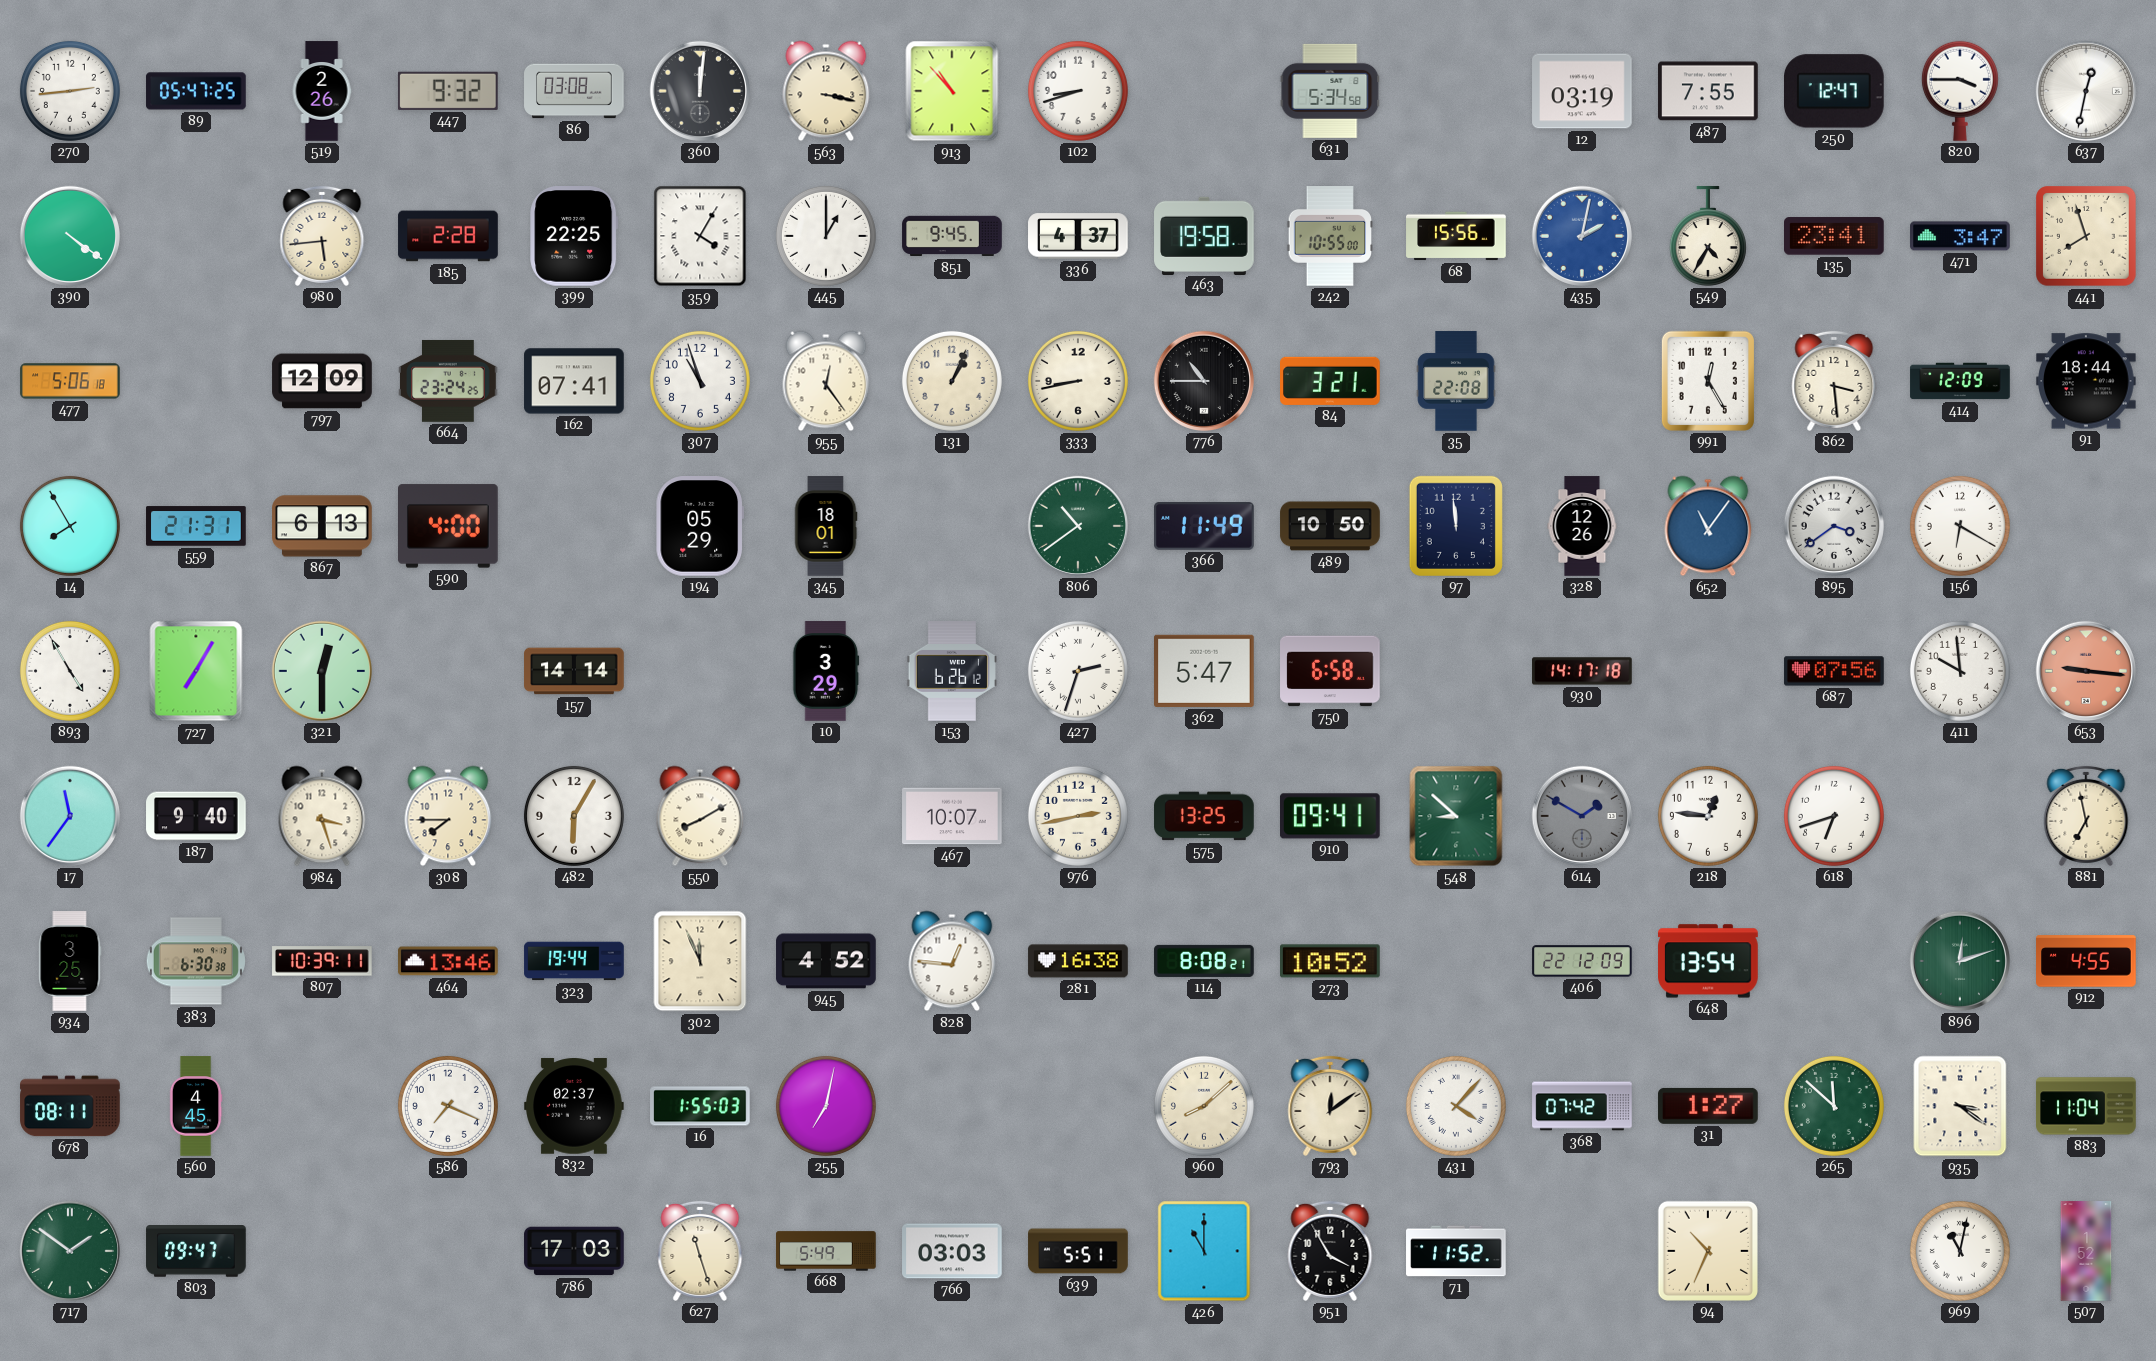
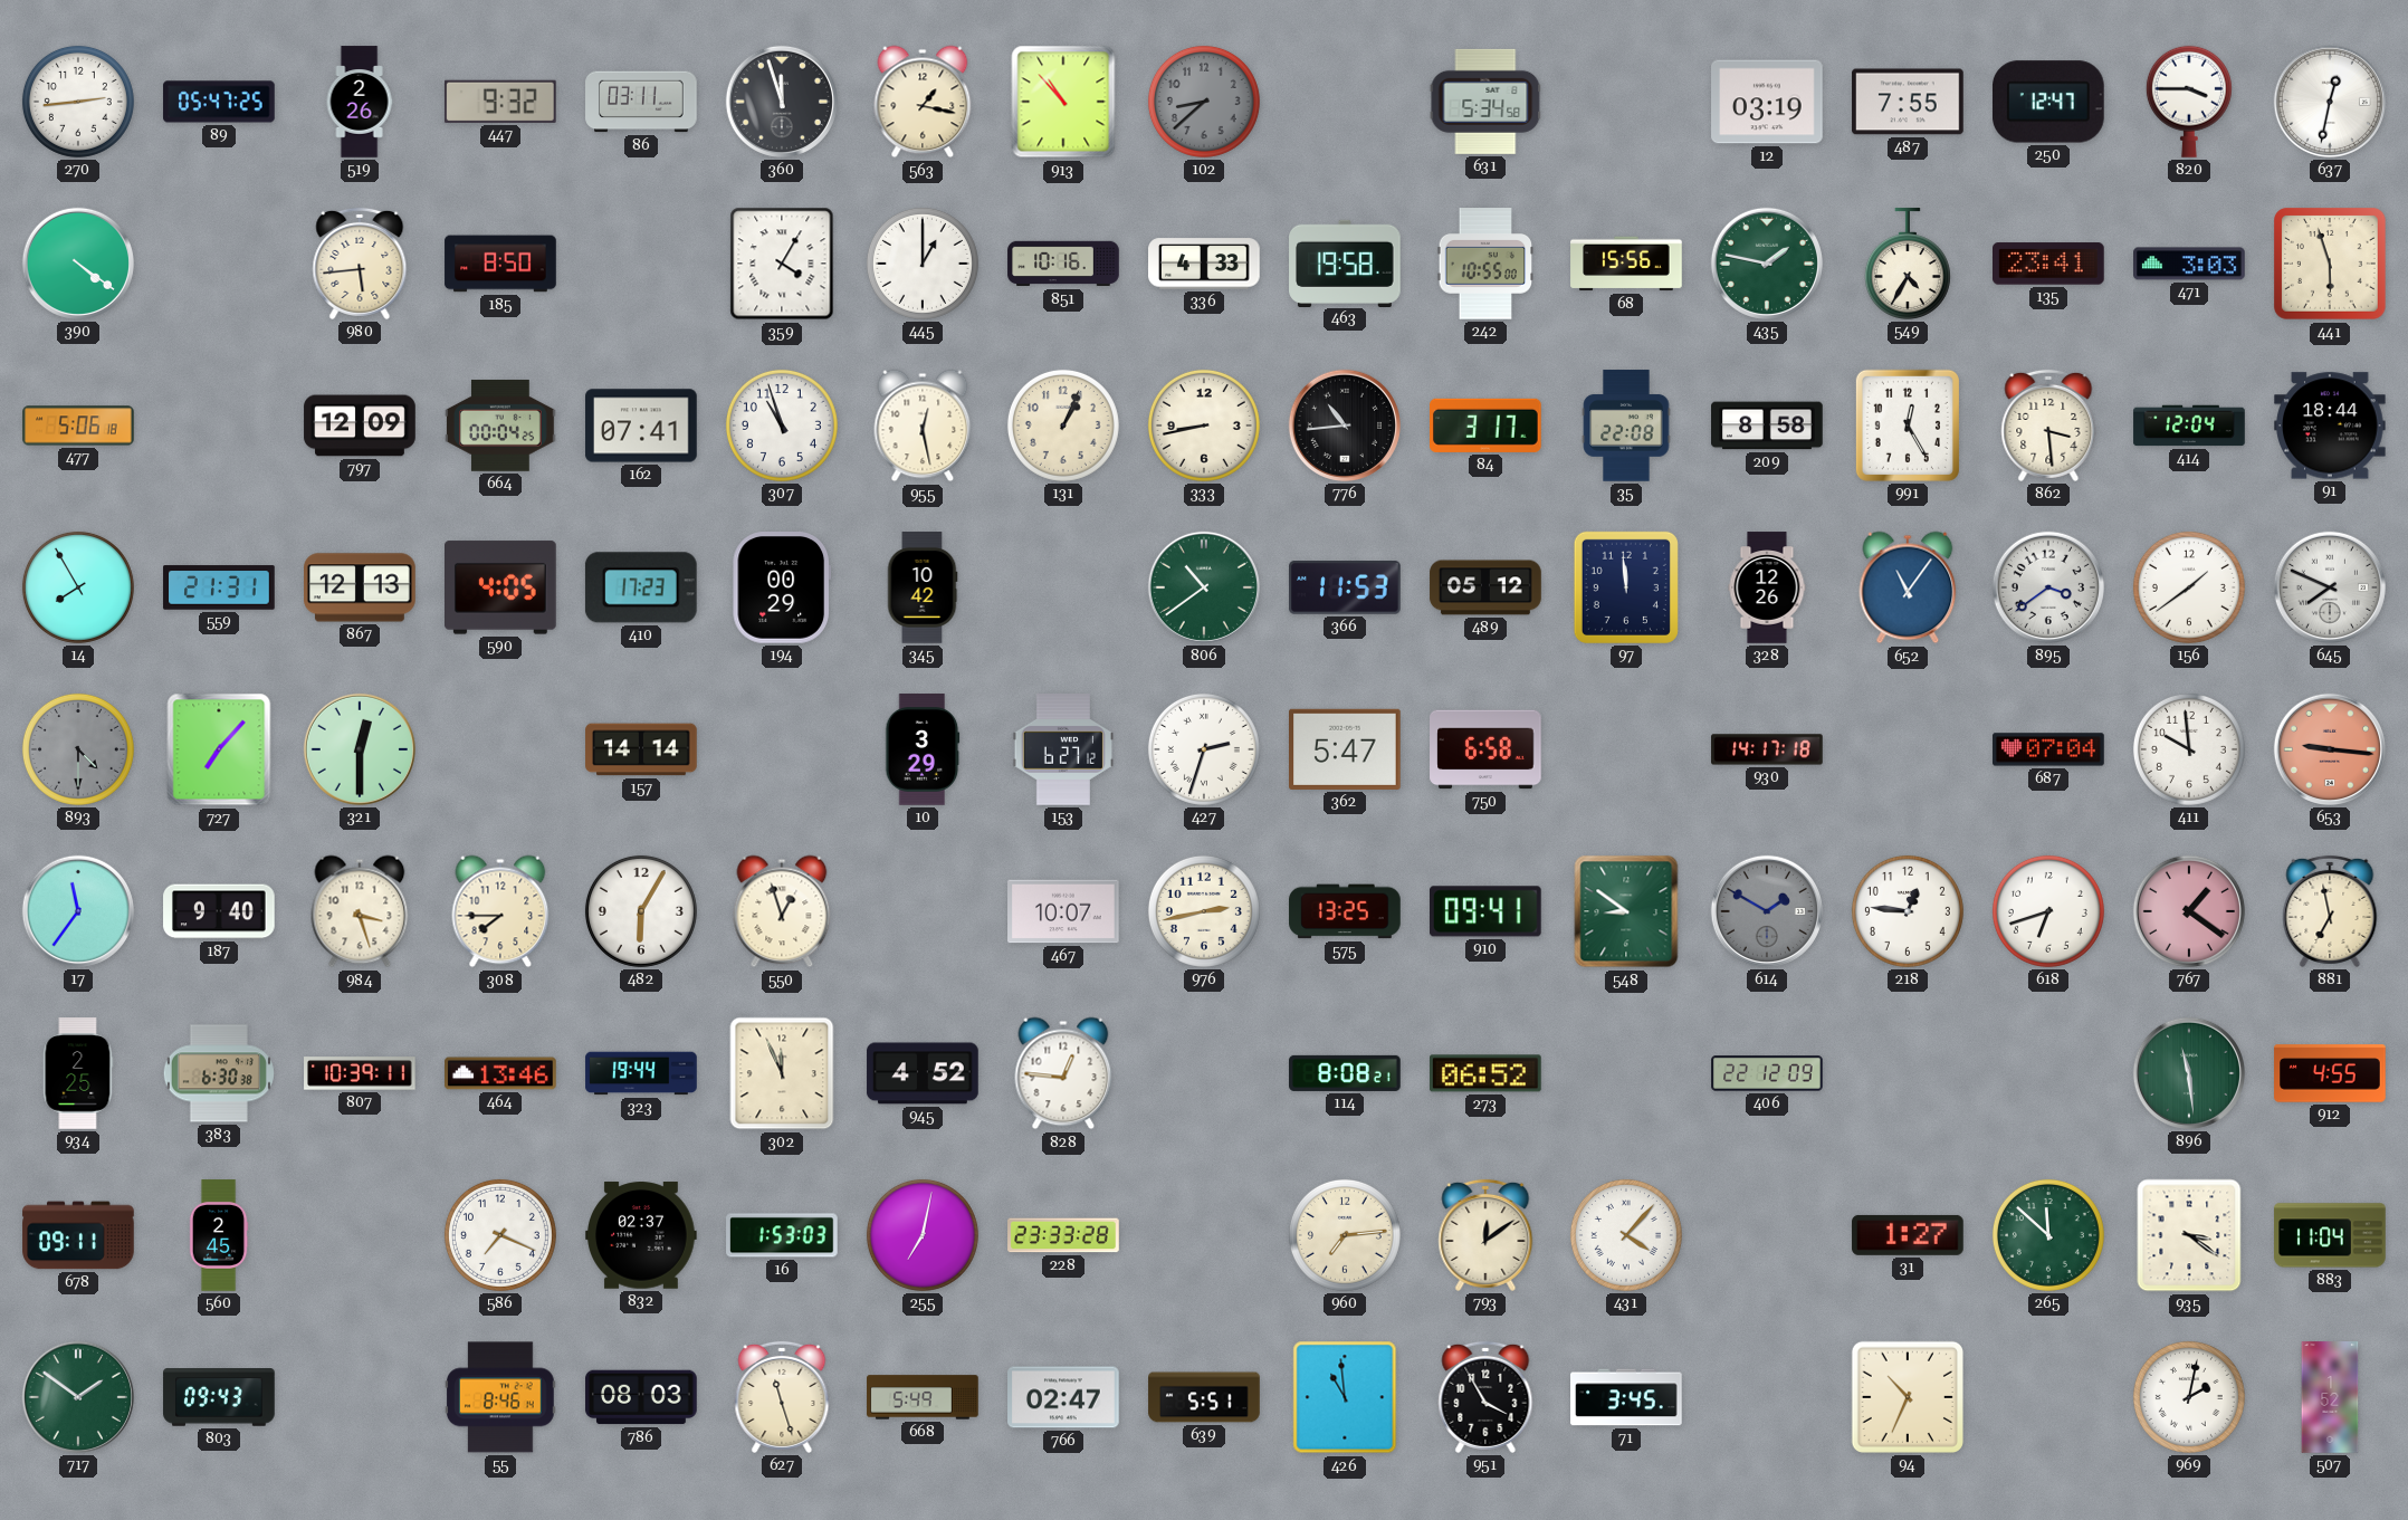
86: 03:08 -> 03:11 (641, 102)
360: 12:01 -> 11:57 (782, 102)
563: 3:17 -> 1:17 (923, 102)
102: 8:42 -> 8:38 (1204, 102)
102 dial: white -> grey (1204, 102)
185: 2:28 -> 8:50 (500, 264)
399: 22:25 -> none (574, 237)
851: 9:45 -> 10:16 (1063, 264)
336: 4:37 -> 4:33 (1204, 264)
435: 2:02 -> 1:47 (1767, 264)
435 dial: blue -> green (1767, 264)
471: 3:47 -> 3:03 (2189, 264)
441: 7:57 -> 5:57 (2330, 264)
664: 23:24 -> 00:04 (500, 426)
955: 12:24 -> 12:28 (923, 426)
776: 10:45 -> 10:44 (1345, 426)
84: 3:21 -> 3:17 (1487, 426)
209: none -> 8:58 (1767, 426)
414: 12:09 -> 12:04 (2189, 426)
867: 6:13 -> 12:13 (360, 587)
590: 4:00 -> 4:05 (501, 587)
410: none -> 17:23 (641, 587)
194: 05:29 -> 00:29 (781, 589)
345: 18:01 -> 10:42 (923, 587)
366: 11:49 -> 11:53 (1345, 587)
489: 10:50 -> 05:12 (1485, 587)
156: 6:20 -> 1:39 (2189, 587)
645: none -> 7:49 (2330, 587)
893: 4:55 -> 4:30 (78, 749)
893 dial: white -> grey (78, 749)
727: 7:05 -> 7:07 (219, 749)
153: 6:26 -> 6:27 (1062, 749)
687: 07:56 -> 07:04 (2048, 749)
550: 8:10 -> 12:57 (782, 911)
548: 8:52 -> 8:51 (1626, 911)
767: none -> 1:21 (2189, 911)
934: 3:25 -> 2:25 (78, 1073)
281: 16:38 -> none (1078, 961)
273: 10:52 -> 06:52 (1487, 1073)
648: 13:54 -> none (1708, 961)
896: 12:12 -> 11:29 (2189, 1073)
678: 08:11 -> 09:11 (78, 1235)
560: 4:45 -> 2:45 (219, 1235)
16: 1:55 -> 1:53 (782, 1235)
228: none -> 23:33 (1063, 1235)
960: 8:08 -> 7:14 (1345, 1235)
368: 07:42 -> none (1582, 1106)
803: 09:47 -> 09:43 (219, 1398)
55: none -> 8:46 (501, 1397)
786: 17:03 -> 08:03 (641, 1397)
766: 03:03 -> 02:47 (1063, 1397)
426: 11:00 -> 10:59 (1345, 1397)
71: 11:52 -> 3:45 (1626, 1397)
969: 11:02 -> 2:02 (2189, 1397)
